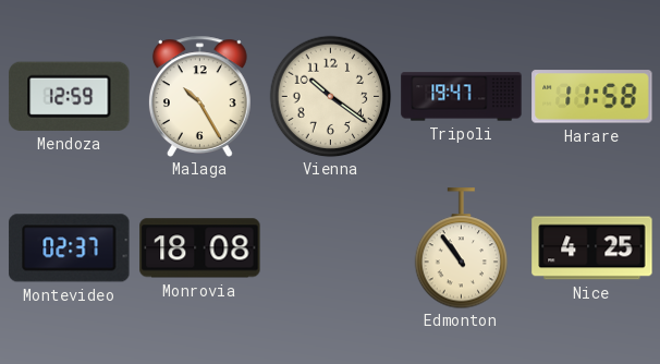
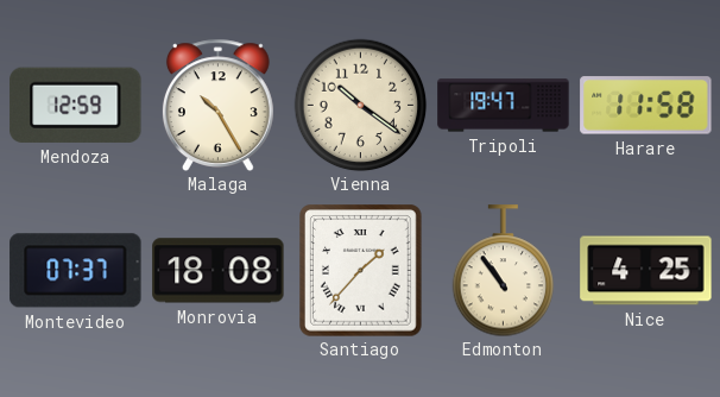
Montevideo: 02:37 -> 07:37 (76, 271)
Santiago: none -> 1:37 (361, 271)
